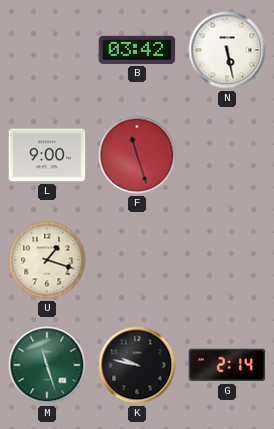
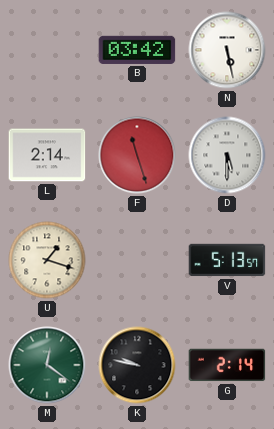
L: 9:00 -> 2:14 (47, 155)
D: none -> 5:30 (227, 155)
V: none -> 5:13 (227, 260)
M: 11:27 -> 12:21 (47, 365)
